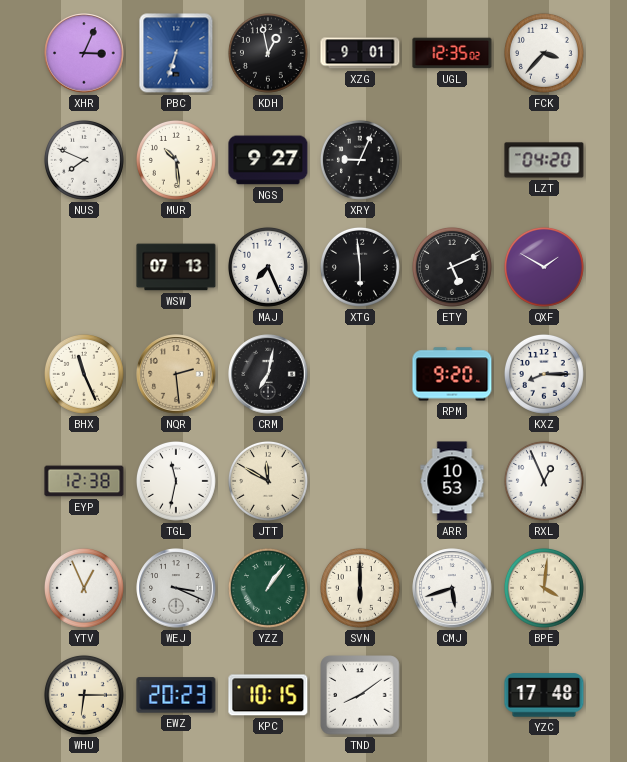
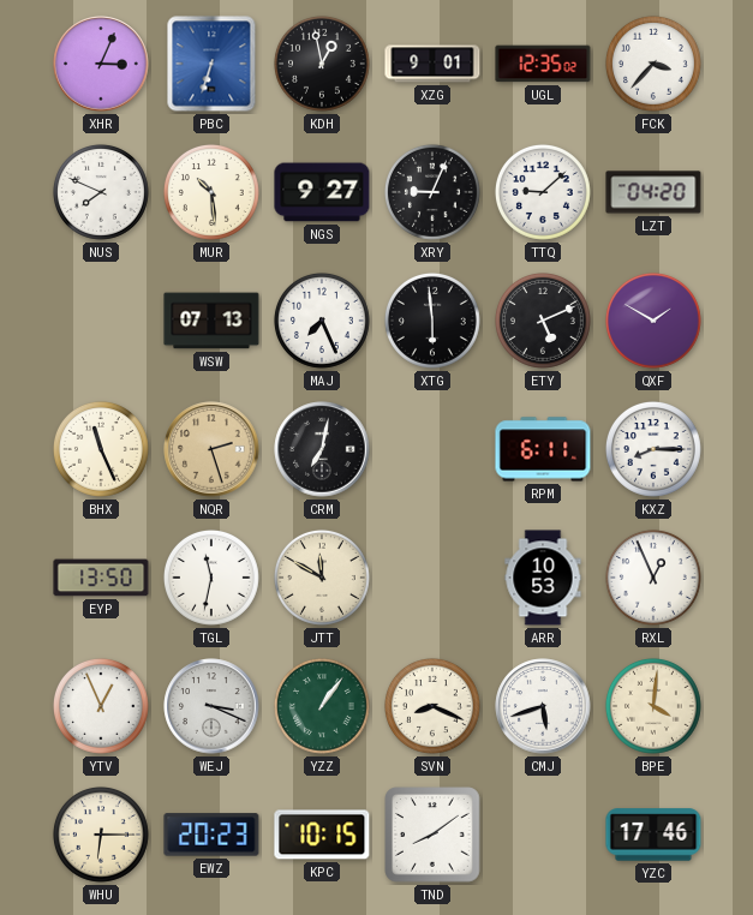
TTQ: none -> 9:08 (543, 192)
NQR: 2:29 -> 2:27 (211, 449)
RPM: 9:20 -> 6:11 (543, 449)
EYP: 12:38 -> 13:50 (101, 578)
SVN: 6:00 -> 8:19 (432, 706)
YZC: 17:48 -> 17:46 (653, 835)
